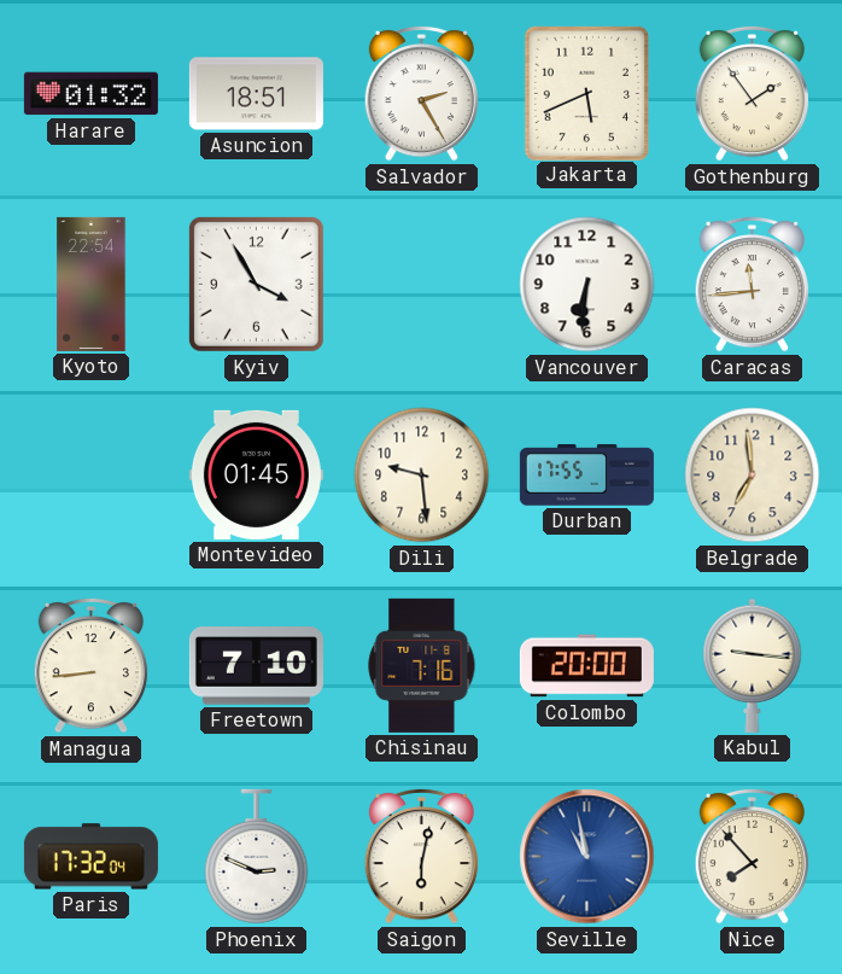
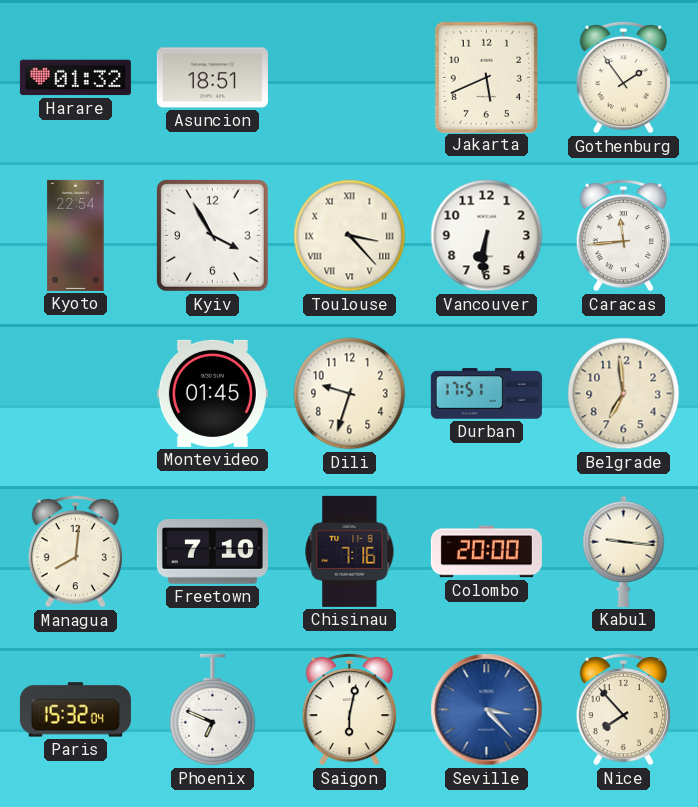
Salvador: 2:25 -> none (421, 93)
Toulouse: none -> 3:23 (350, 236)
Dili: 9:29 -> 9:33 (350, 394)
Durban: 17:55 -> 17:51 (486, 394)
Managua: 8:44 -> 8:01 (75, 551)
Paris: 17:32 -> 15:32 (75, 710)
Phoenix: 2:49 -> 6:49 (213, 710)
Seville: 10:58 -> 3:23 (487, 710)
